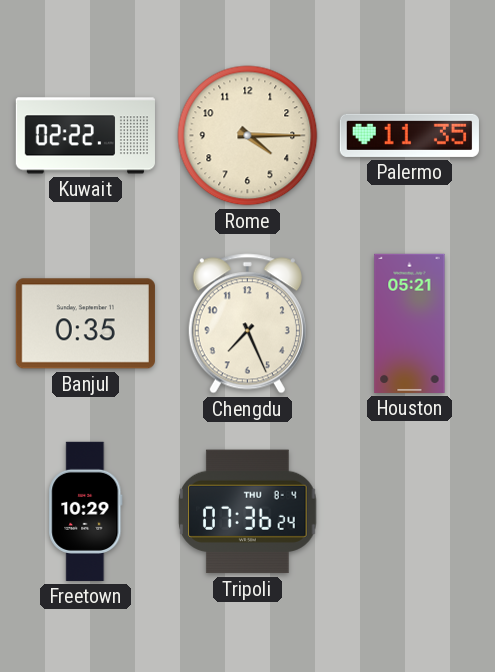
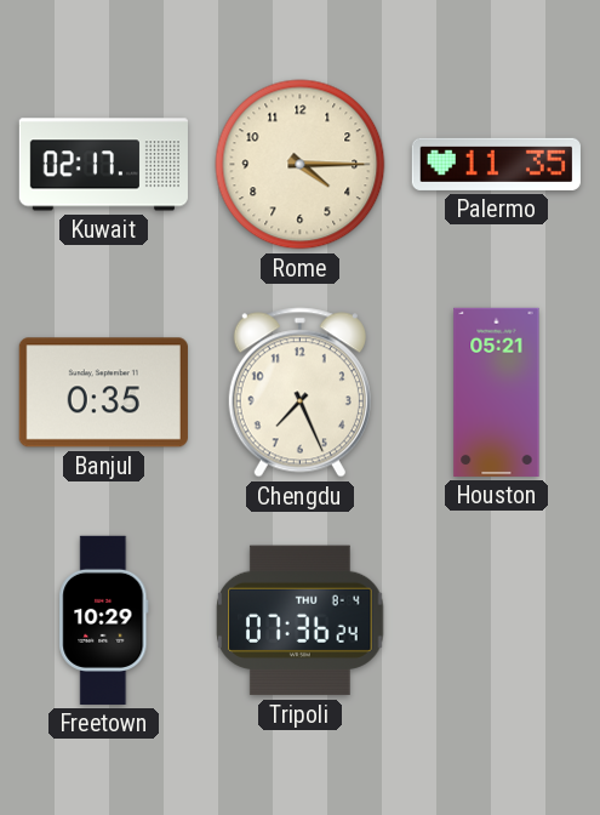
Kuwait: 02:22 -> 02:17 (103, 165)
